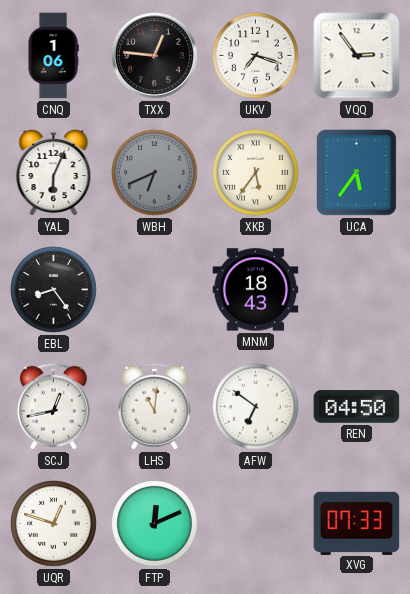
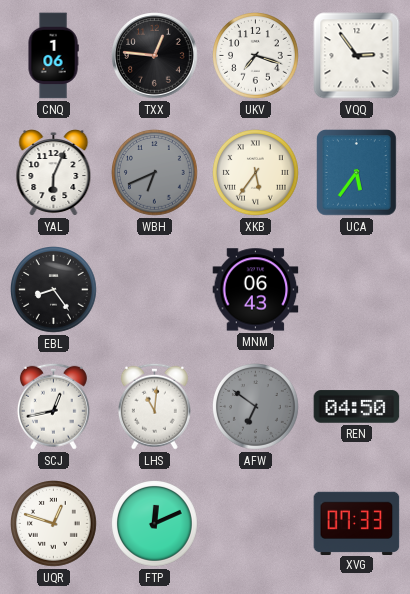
MNM: 18:43 -> 06:43 (256, 290)
AFW dial: white -> grey (256, 407)
